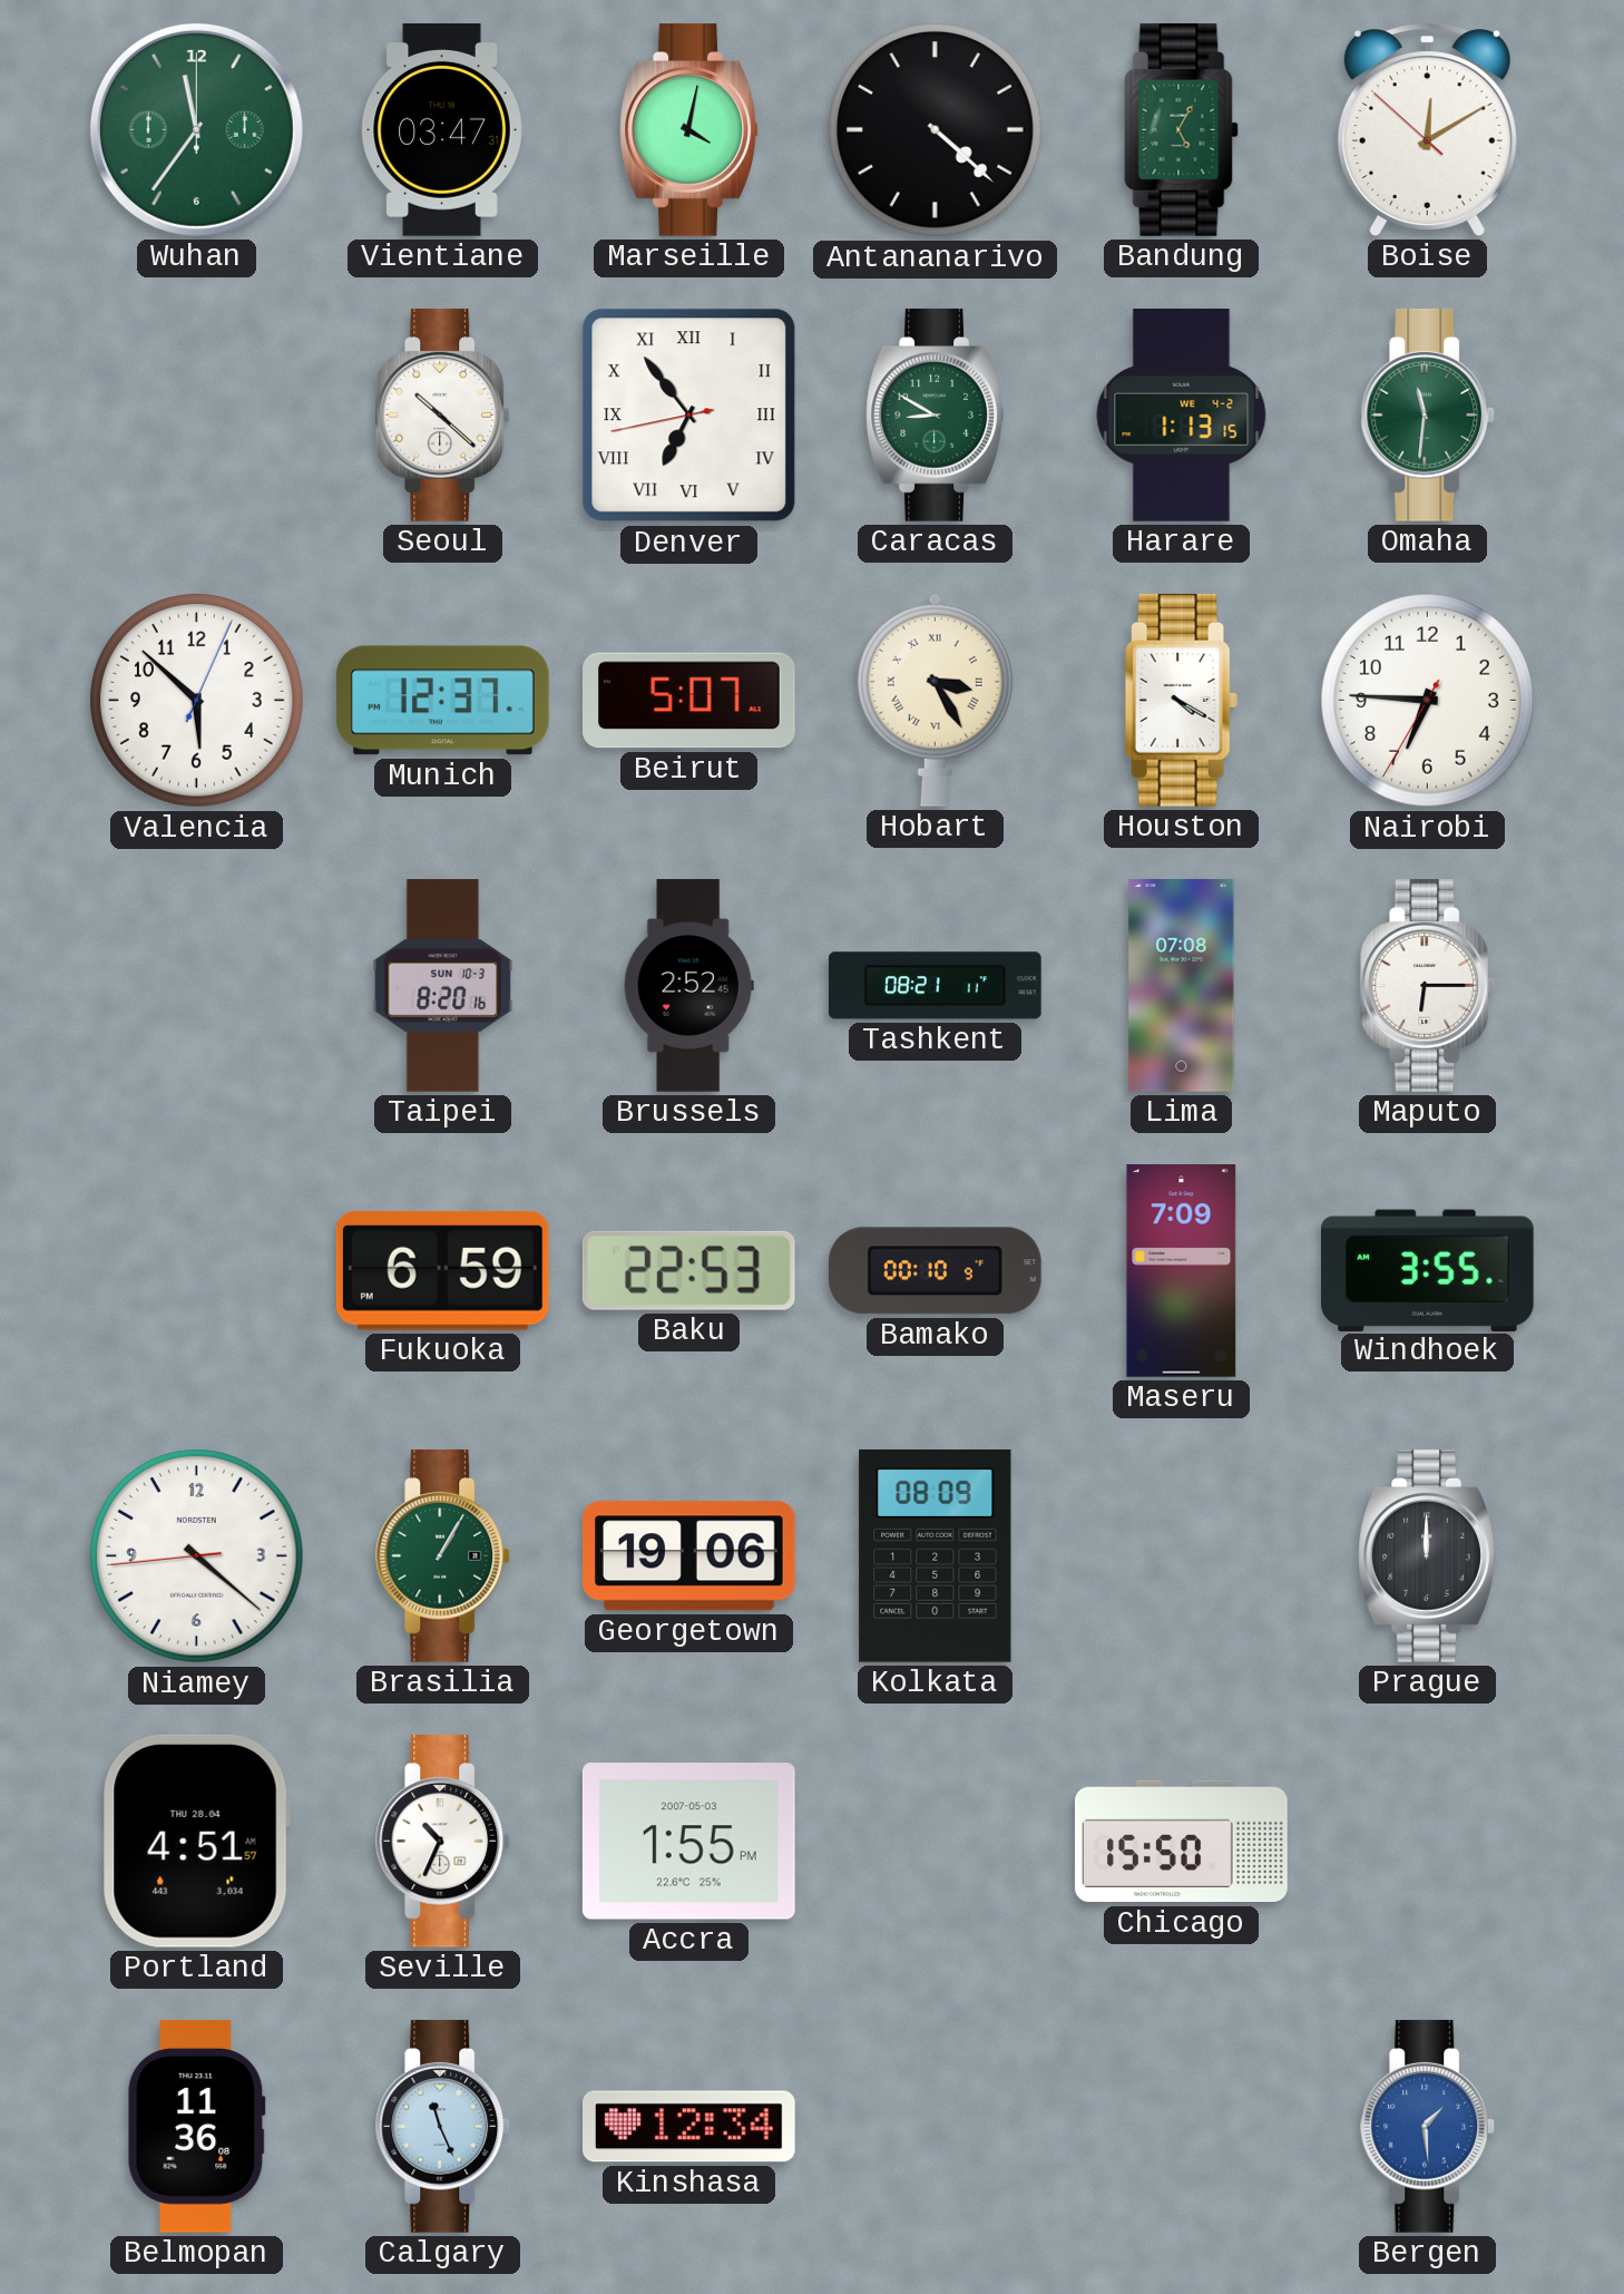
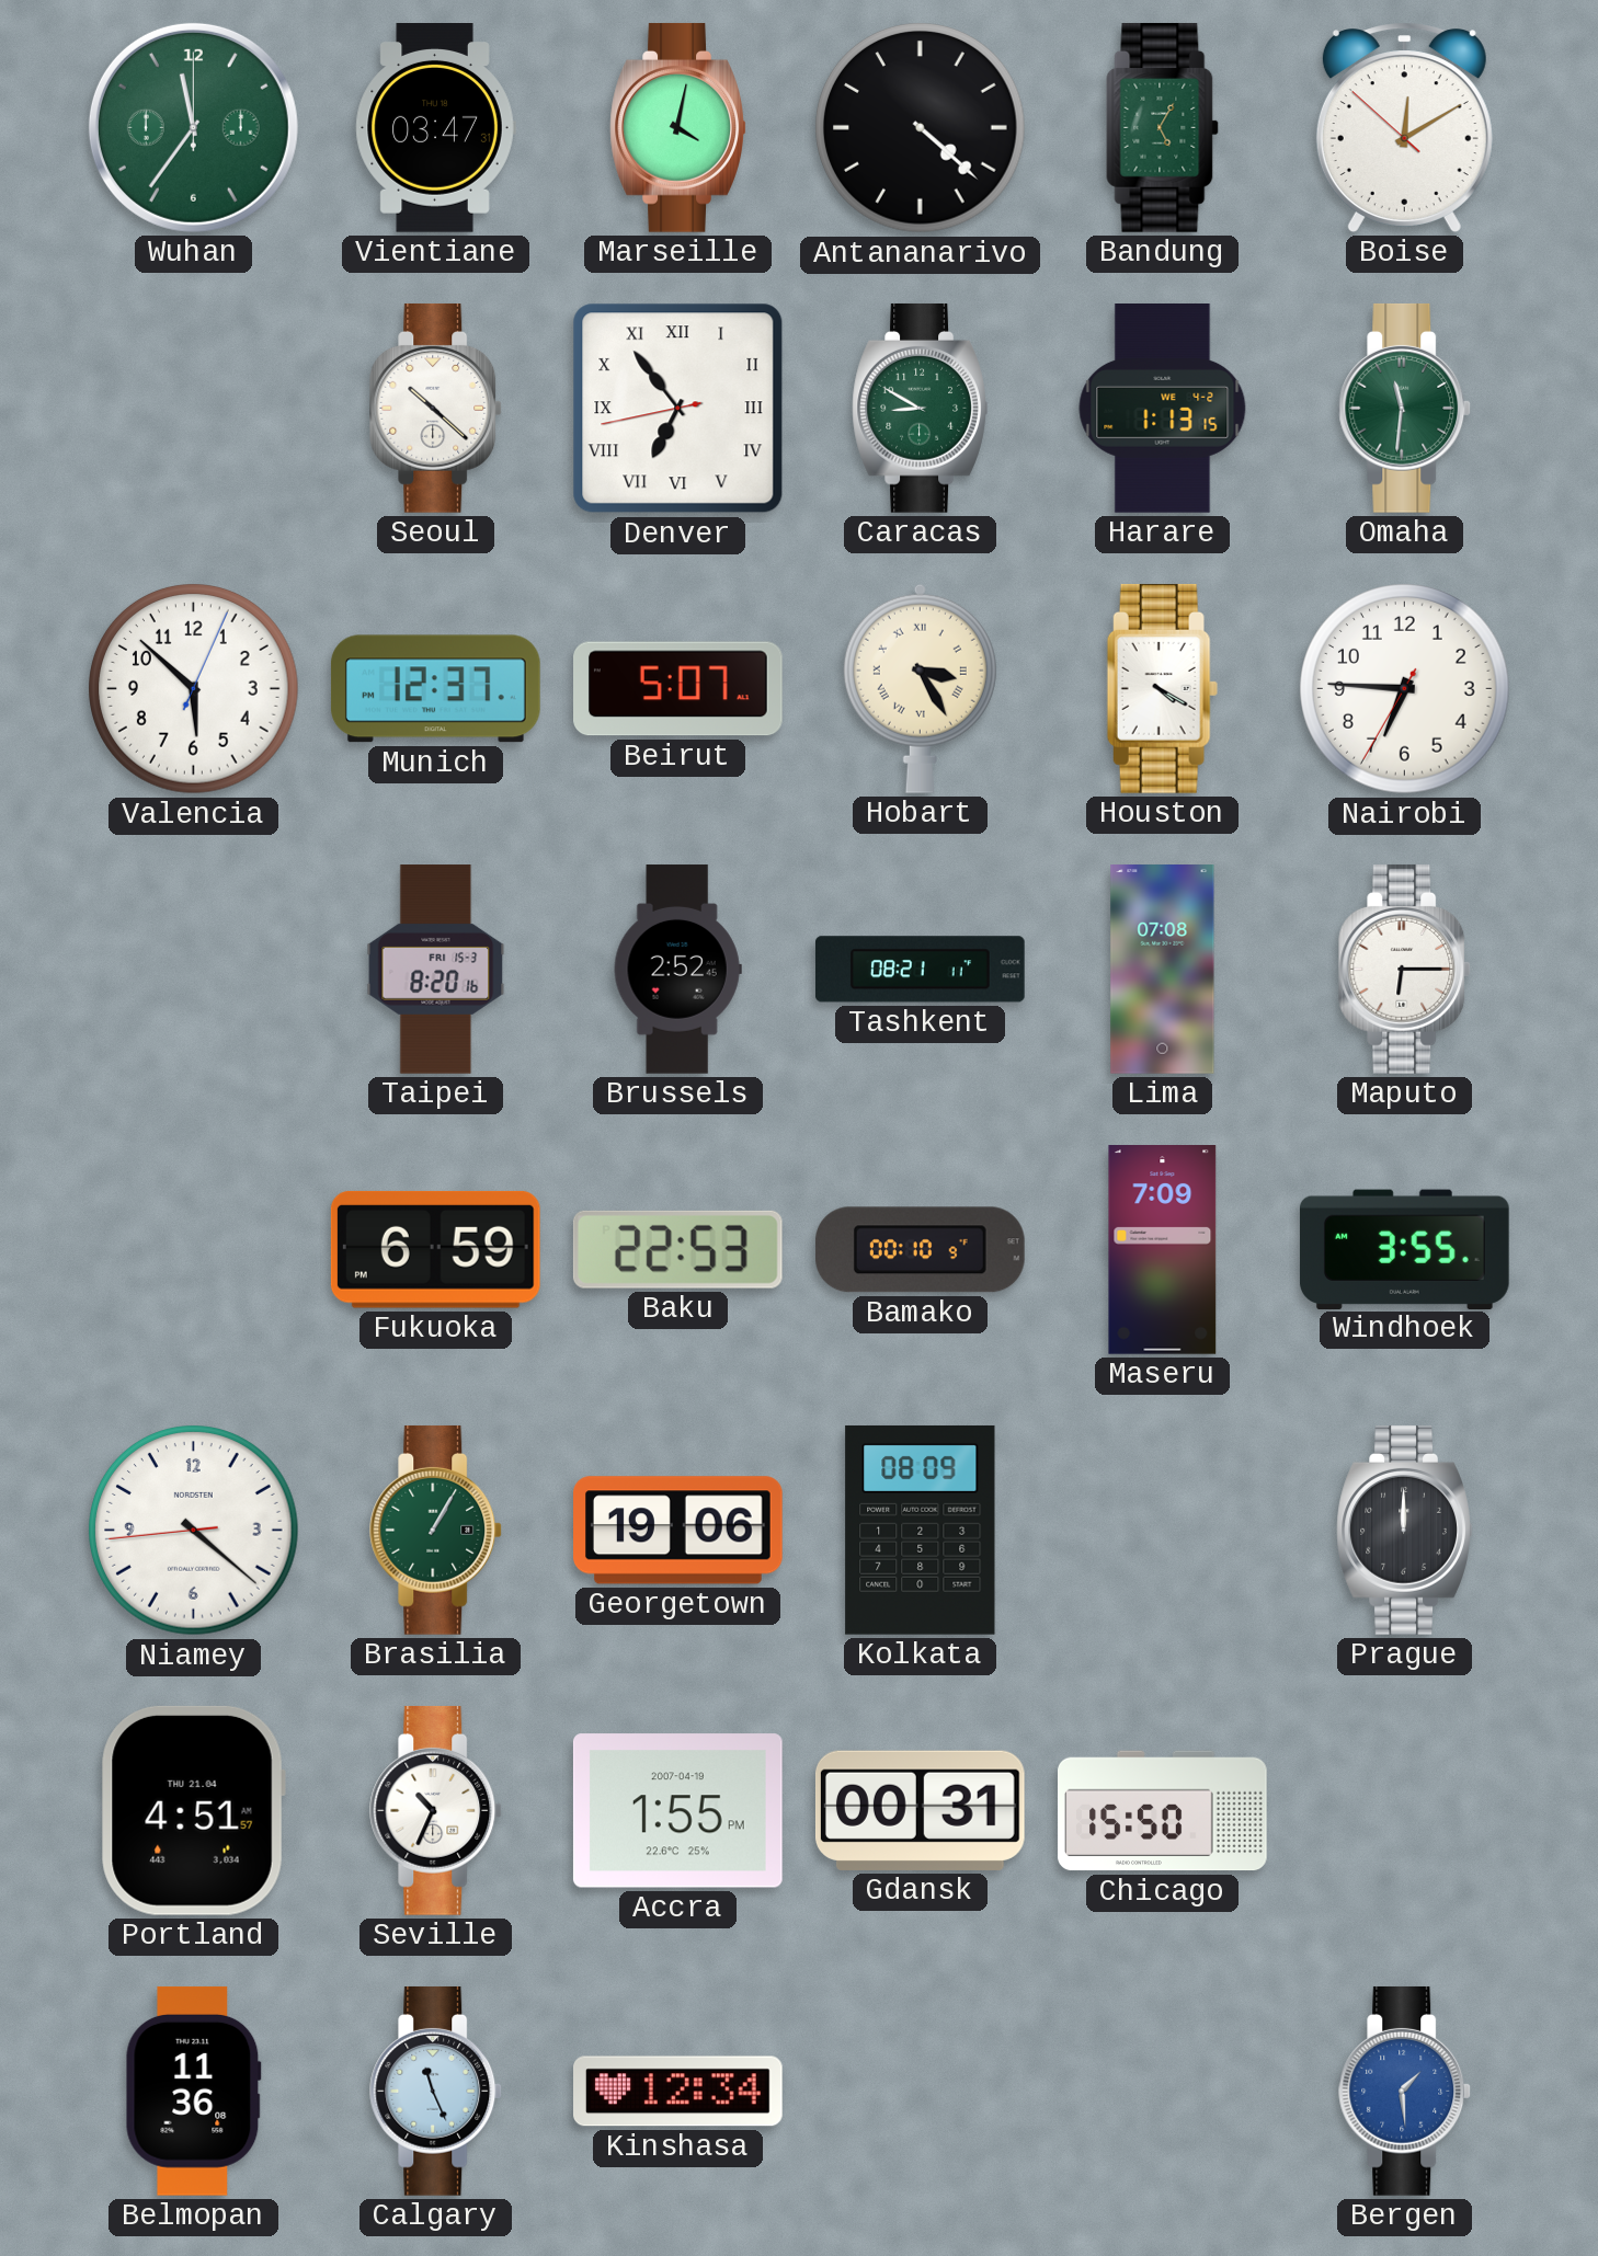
Taipei date: SUN 10-3 -> FRI 15-3 (436, 970)
Portland date: THU 28.04 -> THU 21.04 (193, 1810)
Accra date: 2007-05-03 -> 2007-04-19 (677, 1811)
Gdansk: none -> 00:31 (920, 1810)
